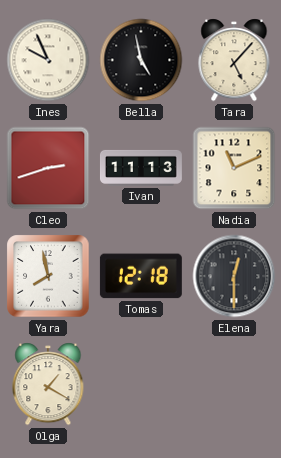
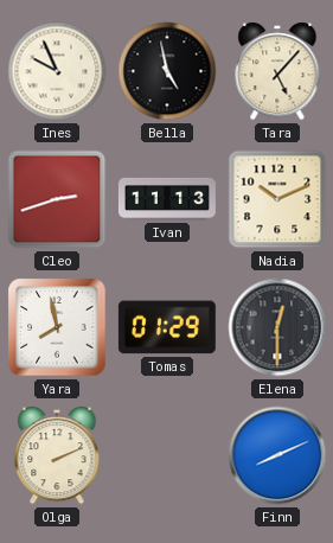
Nadia: 11:11 -> 10:11 (277, 199)
Tomas: 12:18 -> 01:29 (167, 327)
Olga: 1:20 -> 2:11 (57, 455)
Finn: none -> 8:11 (277, 455)
